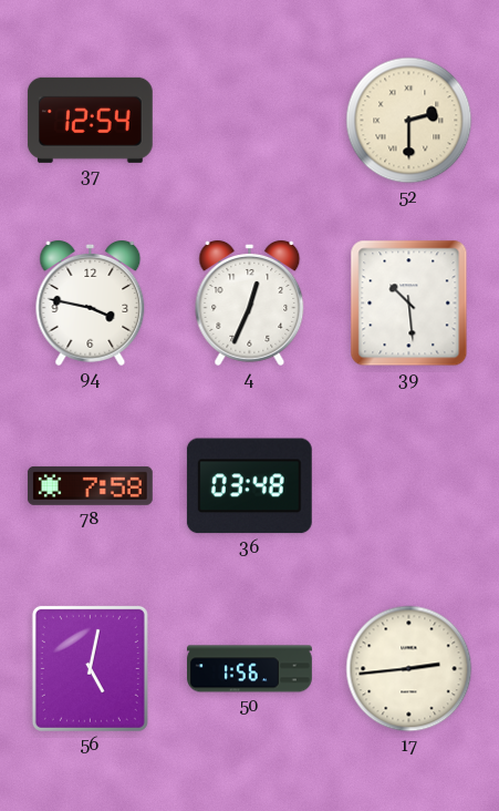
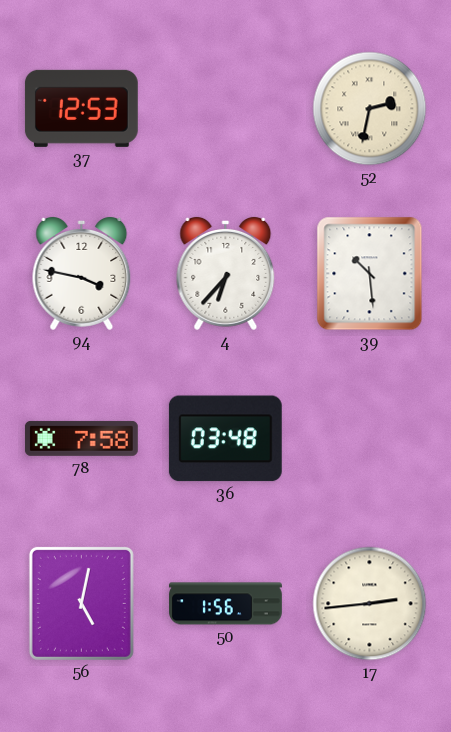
37: 12:54 -> 12:53 (81, 108)
52: 2:30 -> 2:32 (370, 109)
4: 12:34 -> 6:37 (226, 273)
